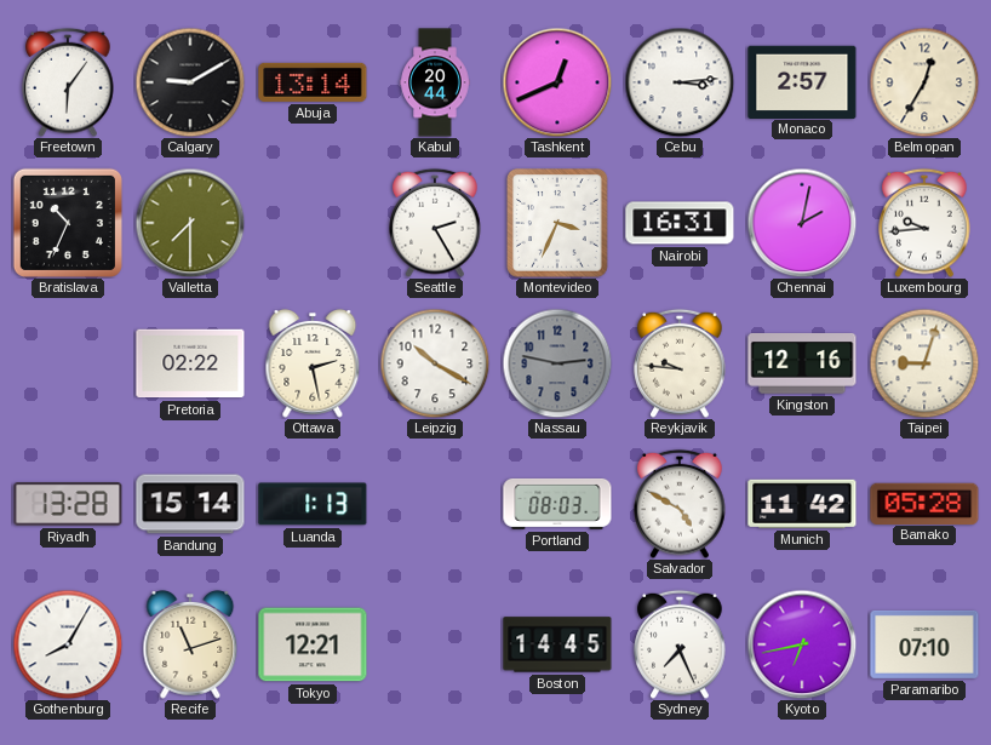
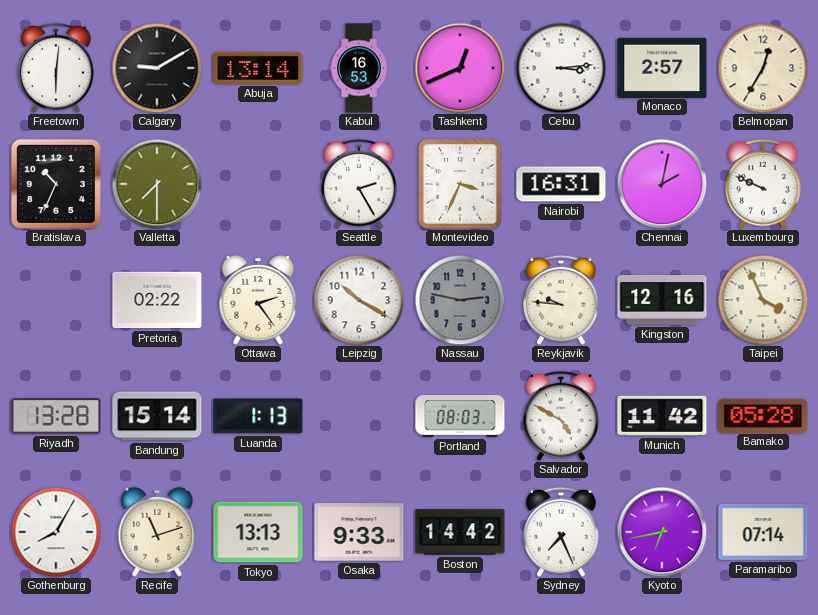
Freetown: 6:06 -> 6:01 (56, 68)
Kabul: 20:44 -> 16:53 (359, 68)
Luxembourg: 9:44 -> 9:49 (763, 184)
Ottawa: 2:28 -> 2:24 (258, 300)
Taipei: 9:03 -> 3:56 (763, 300)
Tokyo: 12:21 -> 13:13 (258, 532)
Osaka: none -> 9:33 (359, 532)
Boston: 14:45 -> 14:42 (460, 532)
Paramaribo: 07:10 -> 07:14 (763, 532)
